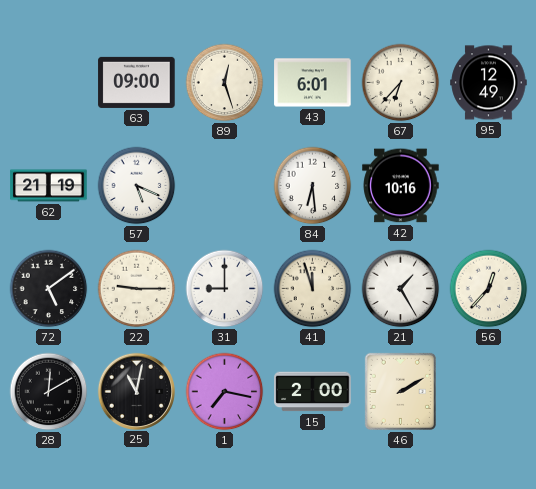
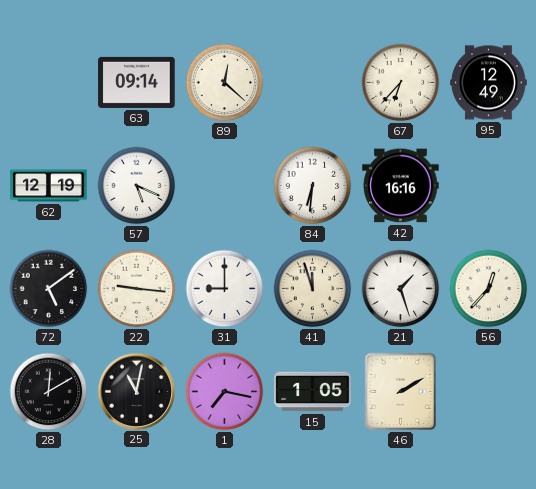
63: 09:00 -> 09:14 (137, 82)
89: 12:27 -> 12:22 (225, 83)
43: 6:01 -> none (313, 83)
62: 21:19 -> 12:19 (49, 186)
84: 6:29 -> 6:31 (313, 186)
42: 10:16 -> 16:16 (401, 186)
22: 9:15 -> 9:16 (137, 289)
21: 1:25 -> 1:27 (401, 289)
15: 2:00 -> 1:05 (313, 392)
